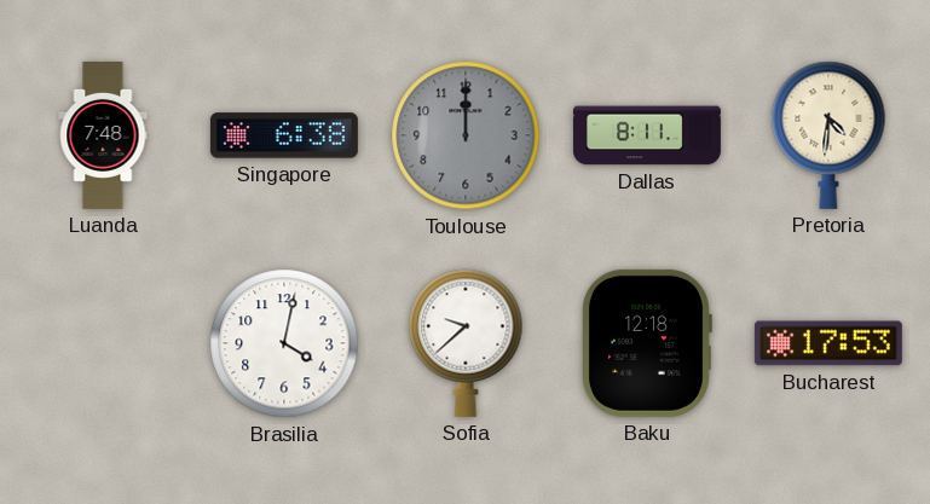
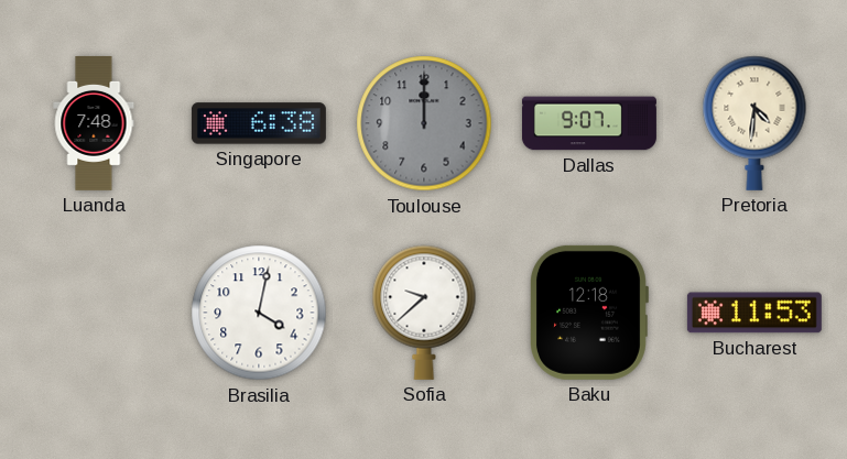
Dallas: 8:11 -> 9:07 (589, 123)
Bucharest: 17:53 -> 11:53 (754, 313)
